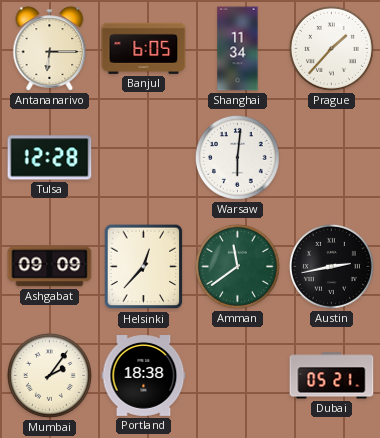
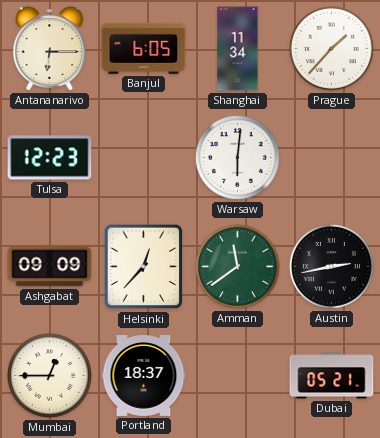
Tulsa: 12:28 -> 12:23 (50, 158)
Mumbai: 2:06 -> 12:45 (49, 375)
Portland: 18:38 -> 18:37 (144, 376)
